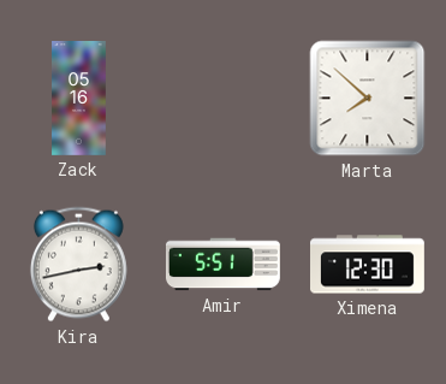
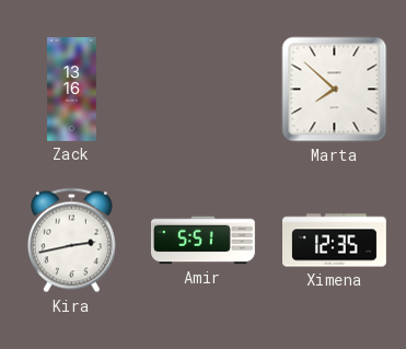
Zack: 05:16 -> 13:16 (72, 90)
Ximena: 12:30 -> 12:35 (335, 241)
